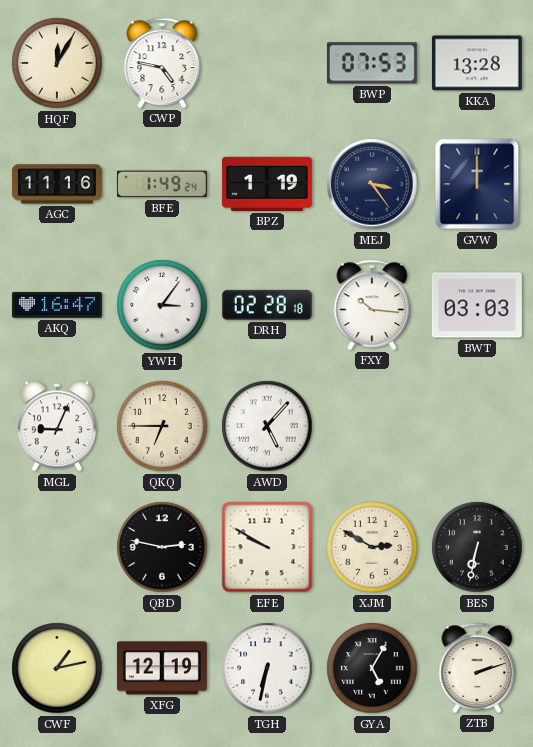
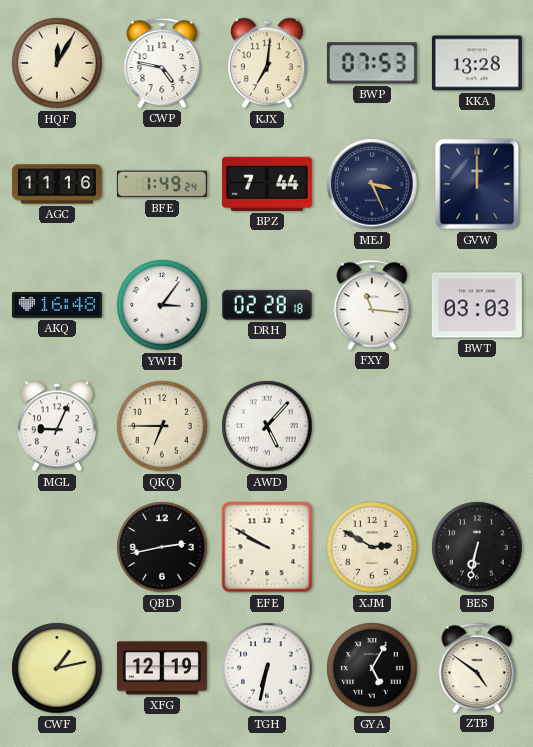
KJX: none -> 7:01 (267, 63)
BPZ: 1:19 -> 7:44 (267, 184)
MEJ: 3:24 -> 3:26 (372, 184)
AKQ: 16:47 -> 16:48 (57, 306)
FXY: 10:16 -> 11:16 (372, 305)
QBD: 2:47 -> 2:43 (162, 547)
ZTB: 2:12 -> 4:51 (477, 668)
